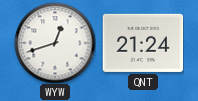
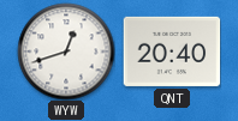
QNT: 21:24 -> 20:40 (172, 52)
